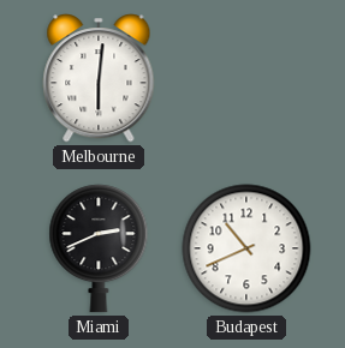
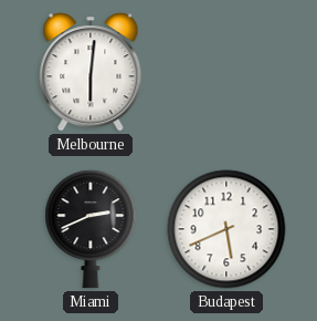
Budapest: 10:41 -> 5:41 (226, 229)
